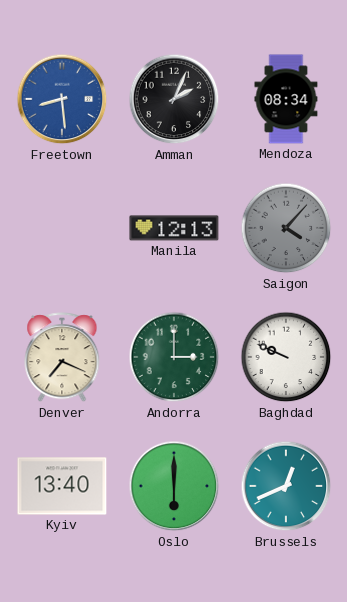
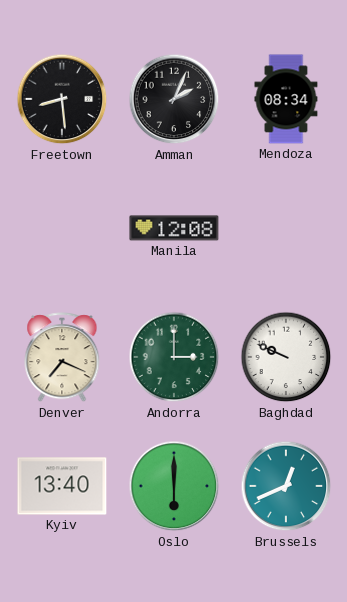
Freetown dial: blue -> black (62, 99)
Manila: 12:13 -> 12:08 (174, 228)
Saigon: 4:07 -> none (286, 228)
